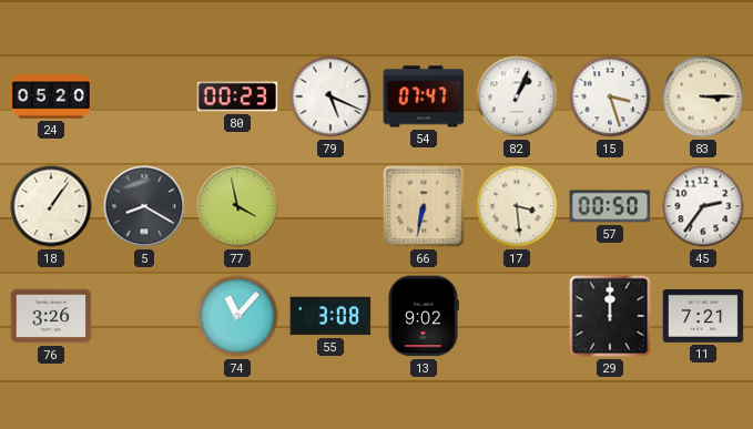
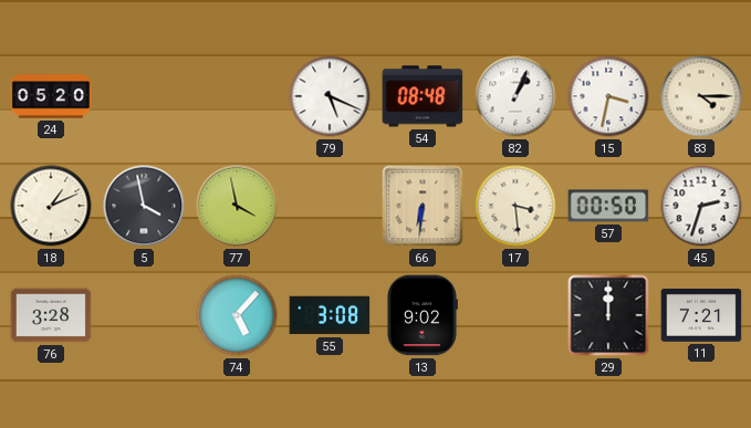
80: 00:23 -> none (237, 96)
54: 07:47 -> 08:48 (423, 96)
15: 3:27 -> 3:32 (608, 96)
83: 3:15 -> 4:15 (701, 96)
18: 1:06 -> 1:11 (51, 206)
5: 8:20 -> 3:58 (144, 206)
66: 6:32 -> 6:31 (423, 206)
45: 2:36 -> 2:33 (701, 206)
76: 3:26 -> 3:28 (51, 315)
74: 11:07 -> 5:07 (237, 315)
